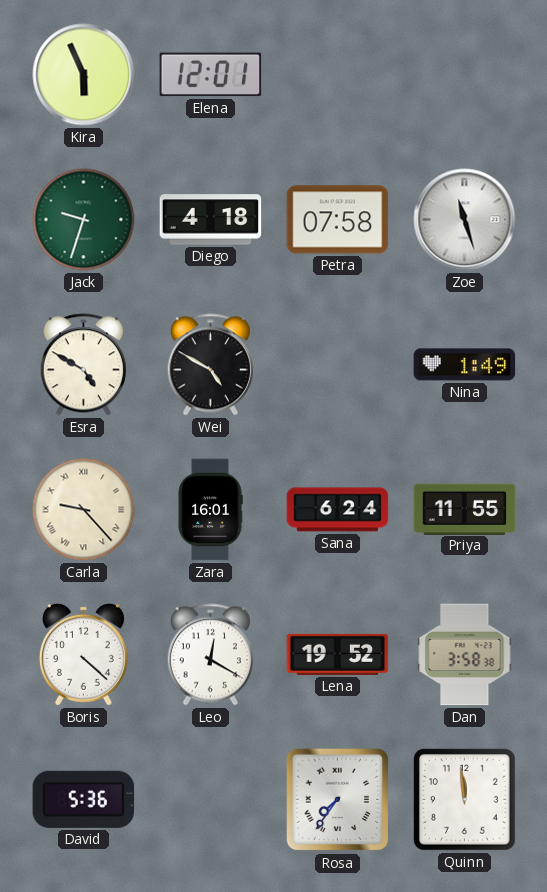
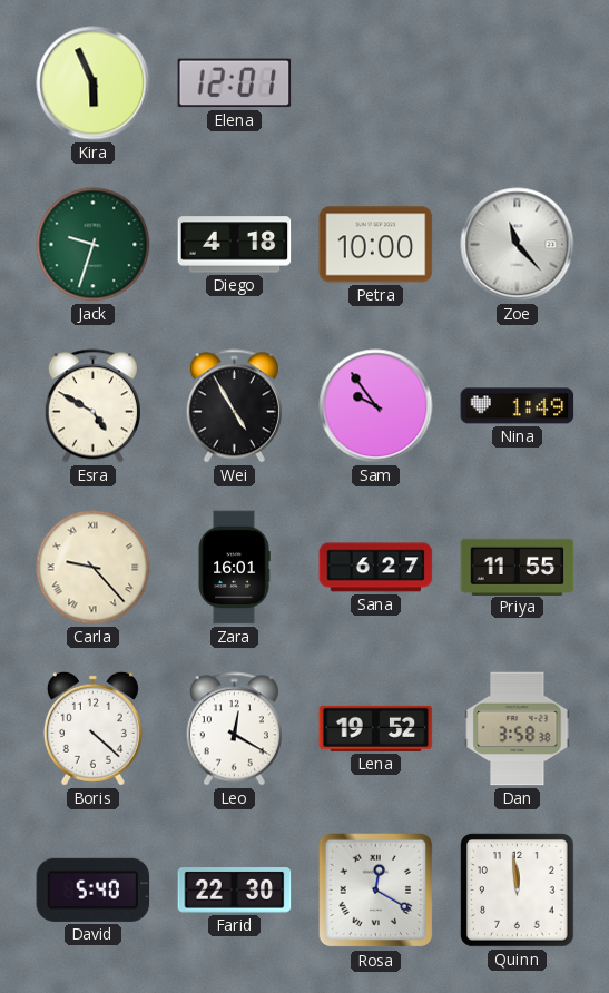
Petra: 07:58 -> 10:00 (376, 245)
Zoe: 11:27 -> 11:23 (518, 245)
Wei: 4:50 -> 4:55 (234, 406)
Sam: none -> 9:54 (376, 406)
Sana: 6:24 -> 6:27 (376, 568)
David: 5:36 -> 5:40 (94, 889)
Farid: none -> 22:30 (235, 891)
Rosa: 7:36 -> 12:20 (376, 891)
